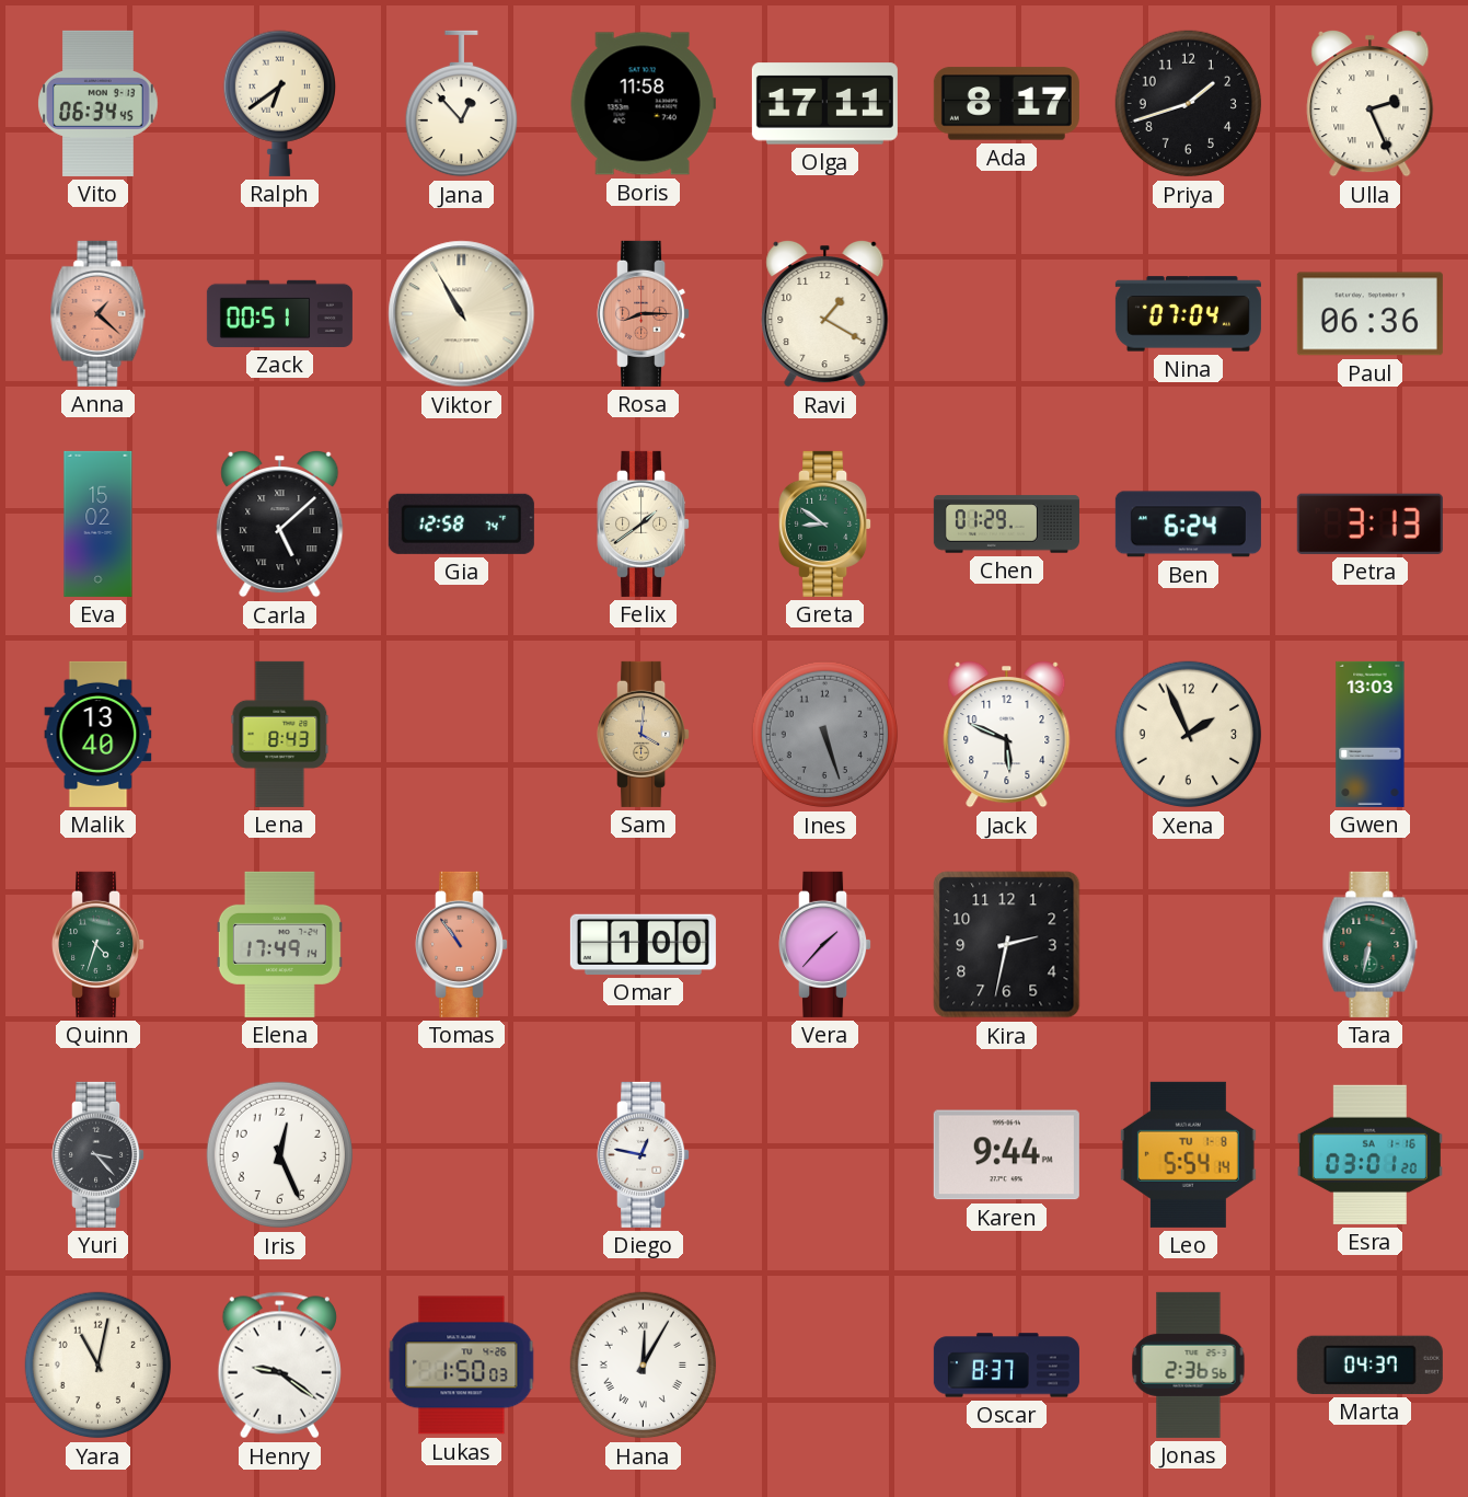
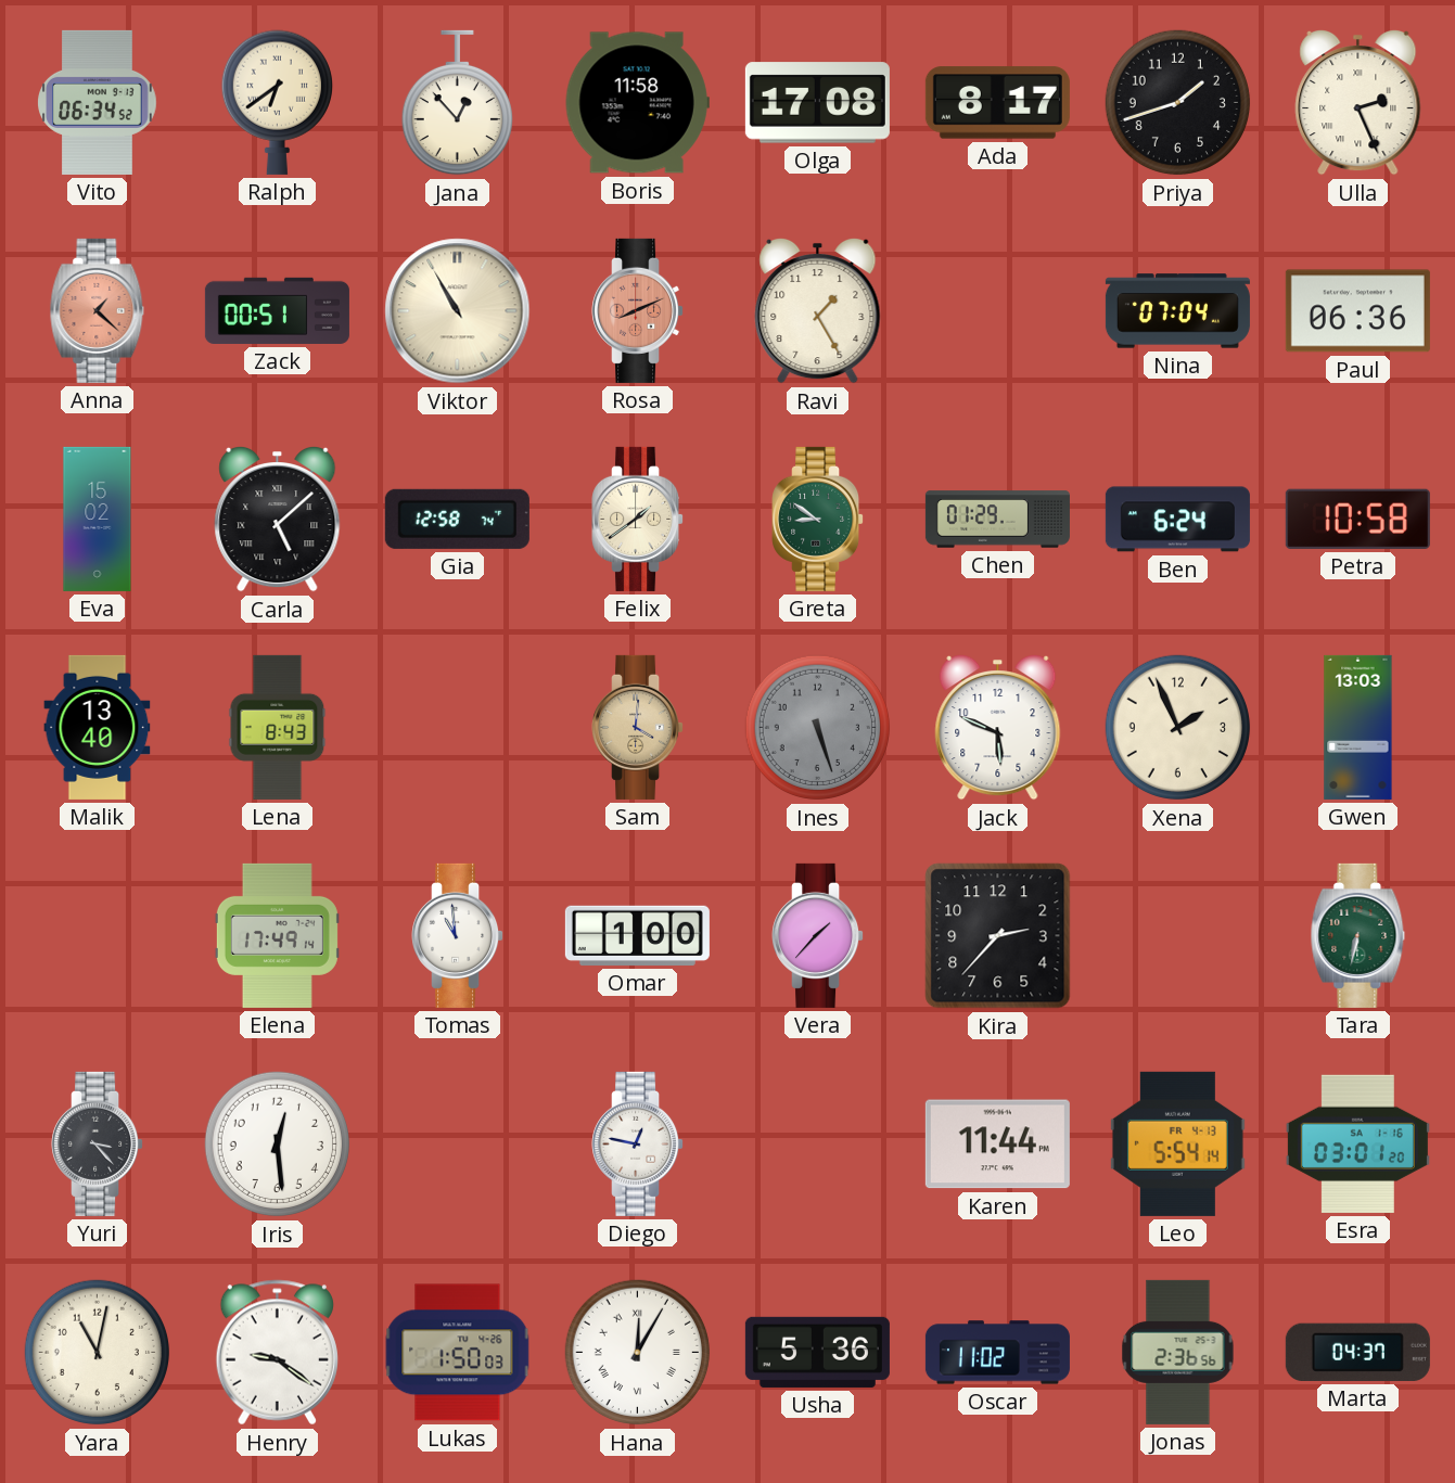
Vito: 06:34:45 -> 06:34:52 (98, 102)
Olga: 17:11 -> 17:08 (817, 103)
Rosa: 8:15 -> 8:11 (638, 310)
Ravi: 1:20 -> 1:25 (818, 310)
Petra: 3:13 -> 10:58 (1357, 519)
Quinn: 4:33 -> none (99, 944)
Tomas: 10:54 -> 10:59 (458, 935)
Tomas dial: salmon -> white (458, 935)
Kira: 2:32 -> 2:37 (998, 936)
Iris: 12:26 -> 12:29 (278, 1145)
Karen: 9:44 -> 11:44 (997, 1145)
Leo date: TU 1-8 -> FR 4-13 (1177, 1143)
Usha: none -> 5:36 (817, 1352)
Oscar: 8:37 -> 11:02 (997, 1353)
